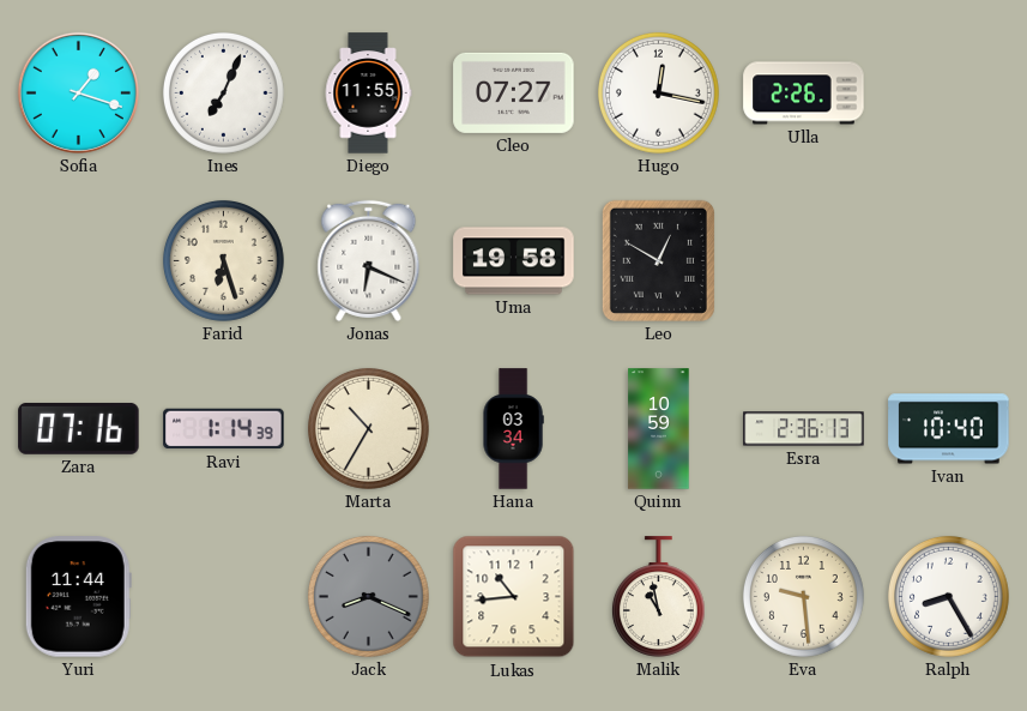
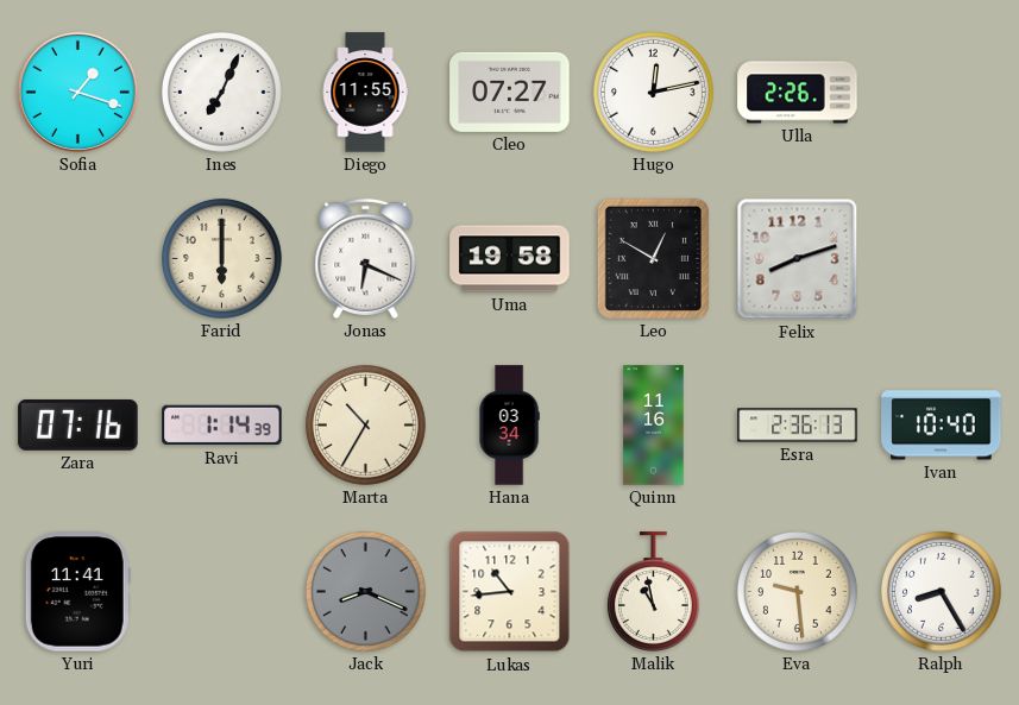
Hugo: 12:17 -> 12:13 (653, 92)
Farid: 6:27 -> 6:00 (221, 258)
Felix: none -> 8:12 (798, 259)
Quinn: 10:59 -> 11:16 (654, 426)
Yuri: 11:44 -> 11:41 (77, 592)
